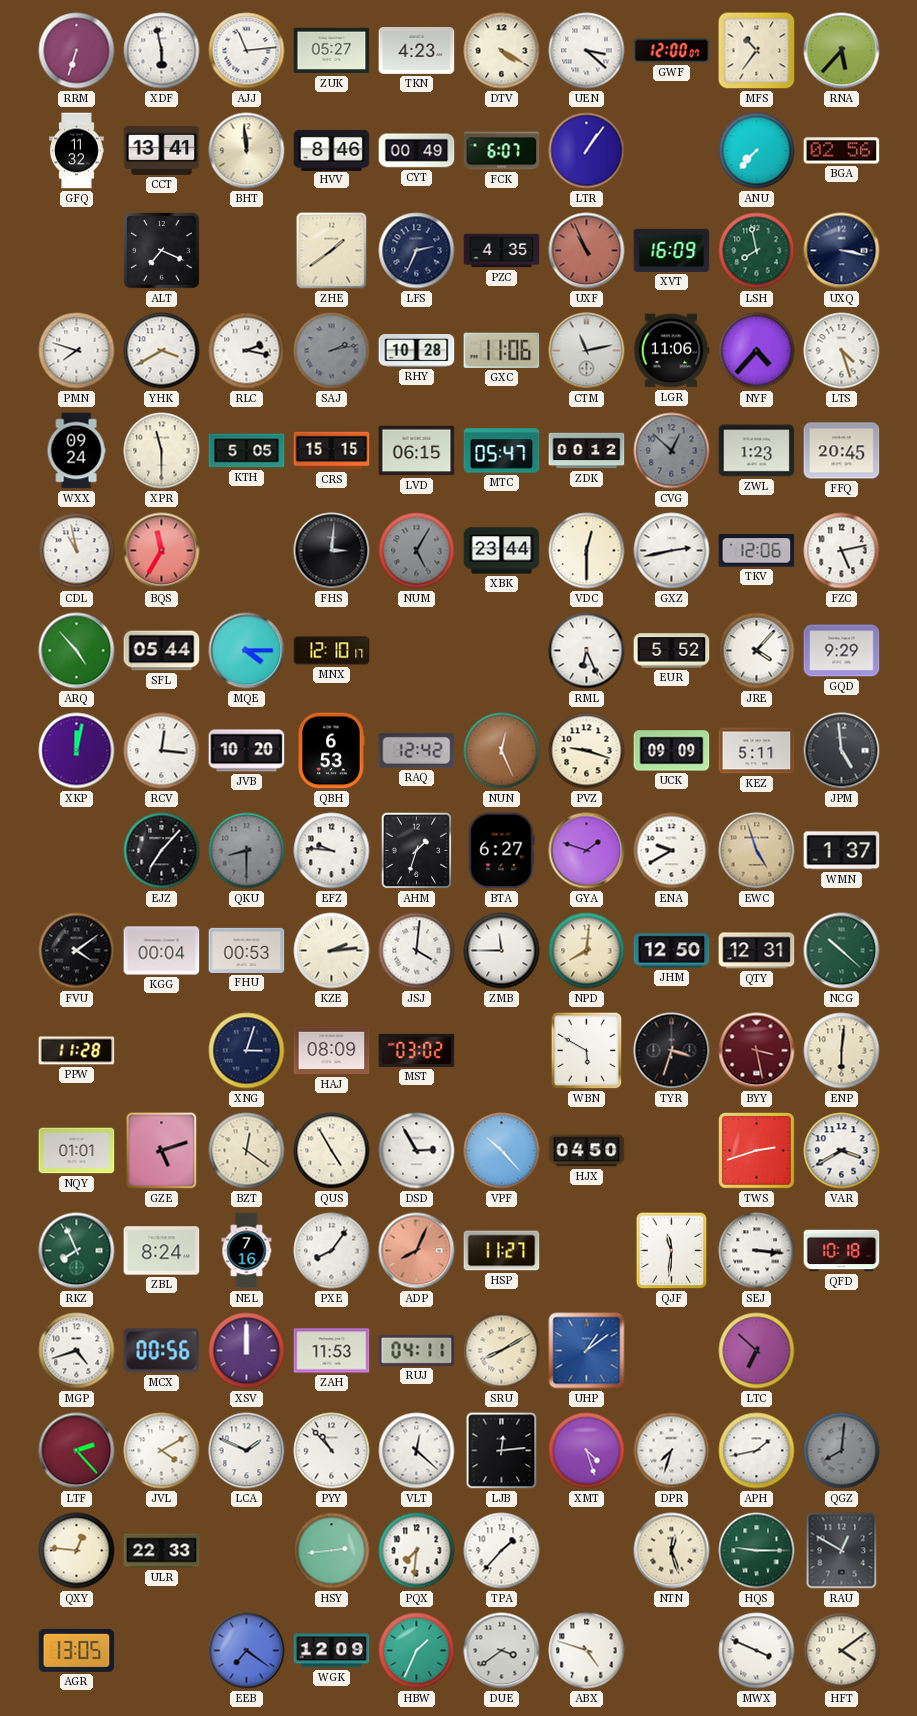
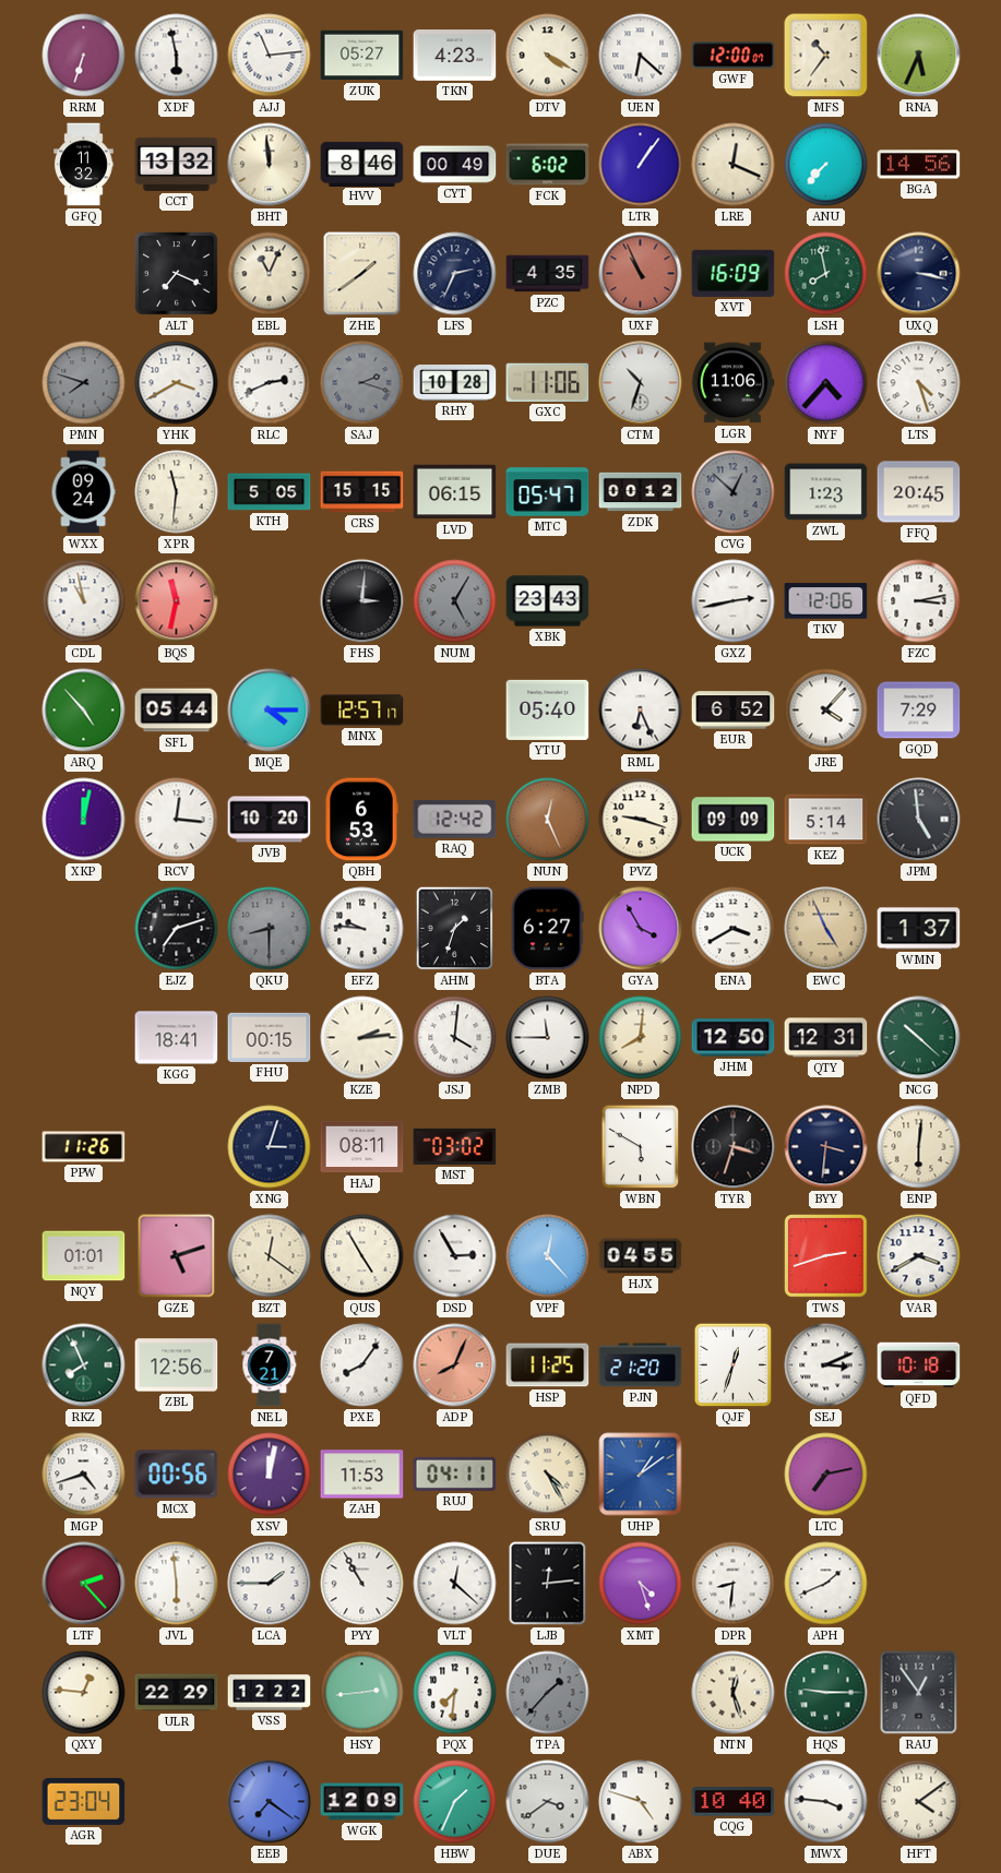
UEN: 3:22 -> 6:22 (641, 56)
RNA: 5:37 -> 5:34 (919, 56)
CCT: 13:41 -> 13:32 (177, 164)
FCK: 6:07 -> 6:02 (548, 165)
LRE: none -> 12:19 (734, 165)
BGA: 02:56 -> 14:56 (919, 165)
EBL: none -> 11:04 (270, 274)
PMN dial: white -> grey (84, 383)
RLC: 2:17 -> 2:41 (270, 383)
SAJ: 2:13 -> 2:18 (362, 383)
CTM: 11:13 -> 10:33 (641, 383)
XPR: 11:30 -> 11:31 (177, 492)
BQS: 11:35 -> 11:32 (177, 601)
XBK: 23:44 -> 23:43 (548, 601)
VDC: 12:30 -> none (587, 551)
FZC: 5:13 -> 3:13 (919, 601)
MNX: 12:10 -> 12:57 (362, 711)
YTU: none -> 05:40 (548, 709)
EUR: 5:52 -> 6:52 (734, 711)
GQD: 9:29 -> 7:29 (919, 711)
KEZ: 5:11 -> 5:14 (826, 820)
EJZ: 7:07 -> 7:12 (177, 929)
GYA: 1:48 -> 3:55 (641, 929)
ENA: 9:40 -> 3:40 (734, 929)
EWC: 4:57 -> 4:56 (826, 929)
FVU: 4:09 -> none (77, 951)
KGG: 00:04 -> 18:41 (177, 1038)
FHU: 00:53 -> 00:15 (270, 1037)
PPW: 11:28 -> 11:26 (84, 1147)
HAJ: 08:09 -> 08:11 (362, 1147)
BYY: 3:28 -> 3:31 (826, 1147)
BYY dial: burgundy -> navy (826, 1147)
VPF: 10:23 -> 12:23 (548, 1256)
HJX: 04:50 -> 04:55 (641, 1256)
ZBL: 8:24 -> 12:56 (177, 1365)
NEL: 7:16 -> 7:21 (270, 1365)
HSP: 11:27 -> 11:25 (548, 1365)
PJN: none -> 21:20 (641, 1365)
QJF: 11:31 -> 12:33 (734, 1365)
SEJ: 3:16 -> 3:11 (826, 1365)
XSV: 12:00 -> 12:02 (270, 1475)
SRU: 8:10 -> 4:25 (548, 1475)
LTC: 6:52 -> 7:13 (826, 1475)
JVL: 4:10 -> 5:59 (177, 1584)
LCA: 1:49 -> 1:45 (270, 1584)
PYY: 10:53 -> 10:55 (362, 1584)
DPR: 7:33 -> 8:31 (734, 1584)
APH: 1:43 -> 1:41 (826, 1584)
QGZ: 8:01 -> none (842, 1451)
ULR: 22:33 -> 22:29 (177, 1693)
VSS: none -> 12:22 (270, 1693)
TPA dial: white -> grey (548, 1693)
RAU: 12:50 -> 12:54 (919, 1693)
AGR: 13:05 -> 23:04 (84, 1801)
CQG: none -> 10:40 (734, 1802)
MWX: 3:49 -> 3:46 (826, 1802)
